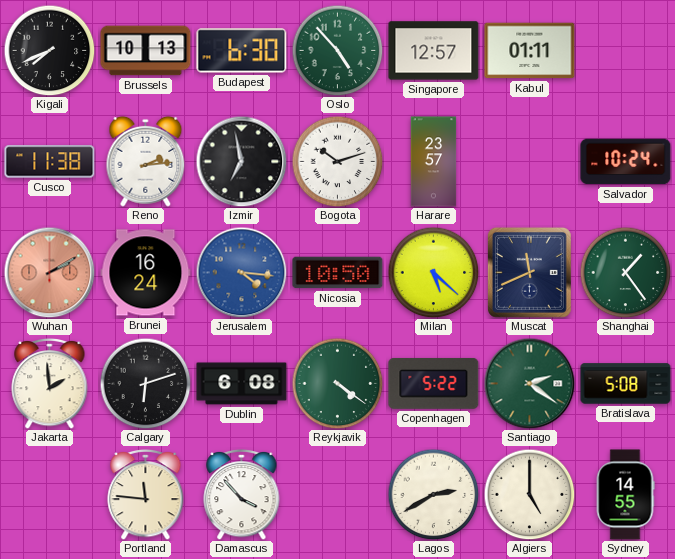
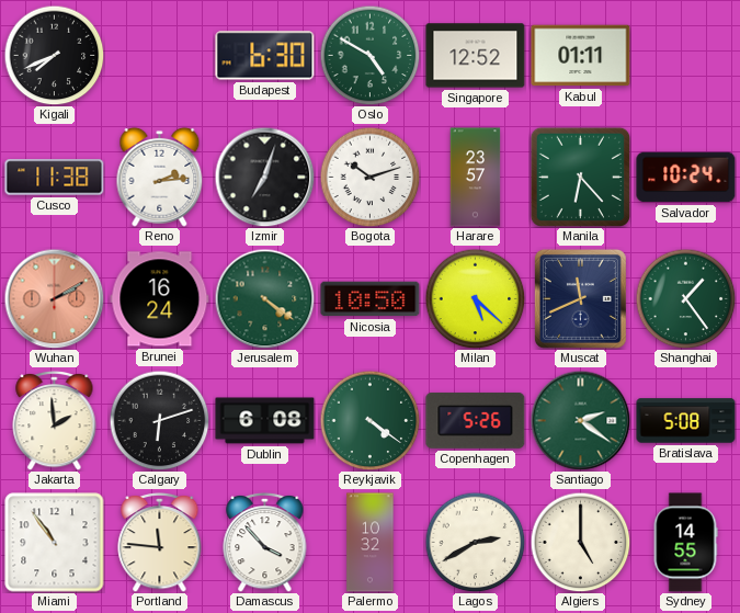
Brussels: 10:13 -> none (146, 51)
Oslo: 4:53 -> 4:50 (369, 55)
Singapore: 12:57 -> 12:52 (476, 56)
Izmir: 6:58 -> 7:03 (264, 177)
Manila: none -> 6:23 (580, 177)
Jerusalem: 4:16 -> 4:21 (264, 298)
Jerusalem dial: blue -> green (264, 298)
Copenhagen: 5:22 -> 5:26 (476, 420)
Miami: none -> 10:54 (55, 543)
Palermo: none -> 10:32 (371, 543)
